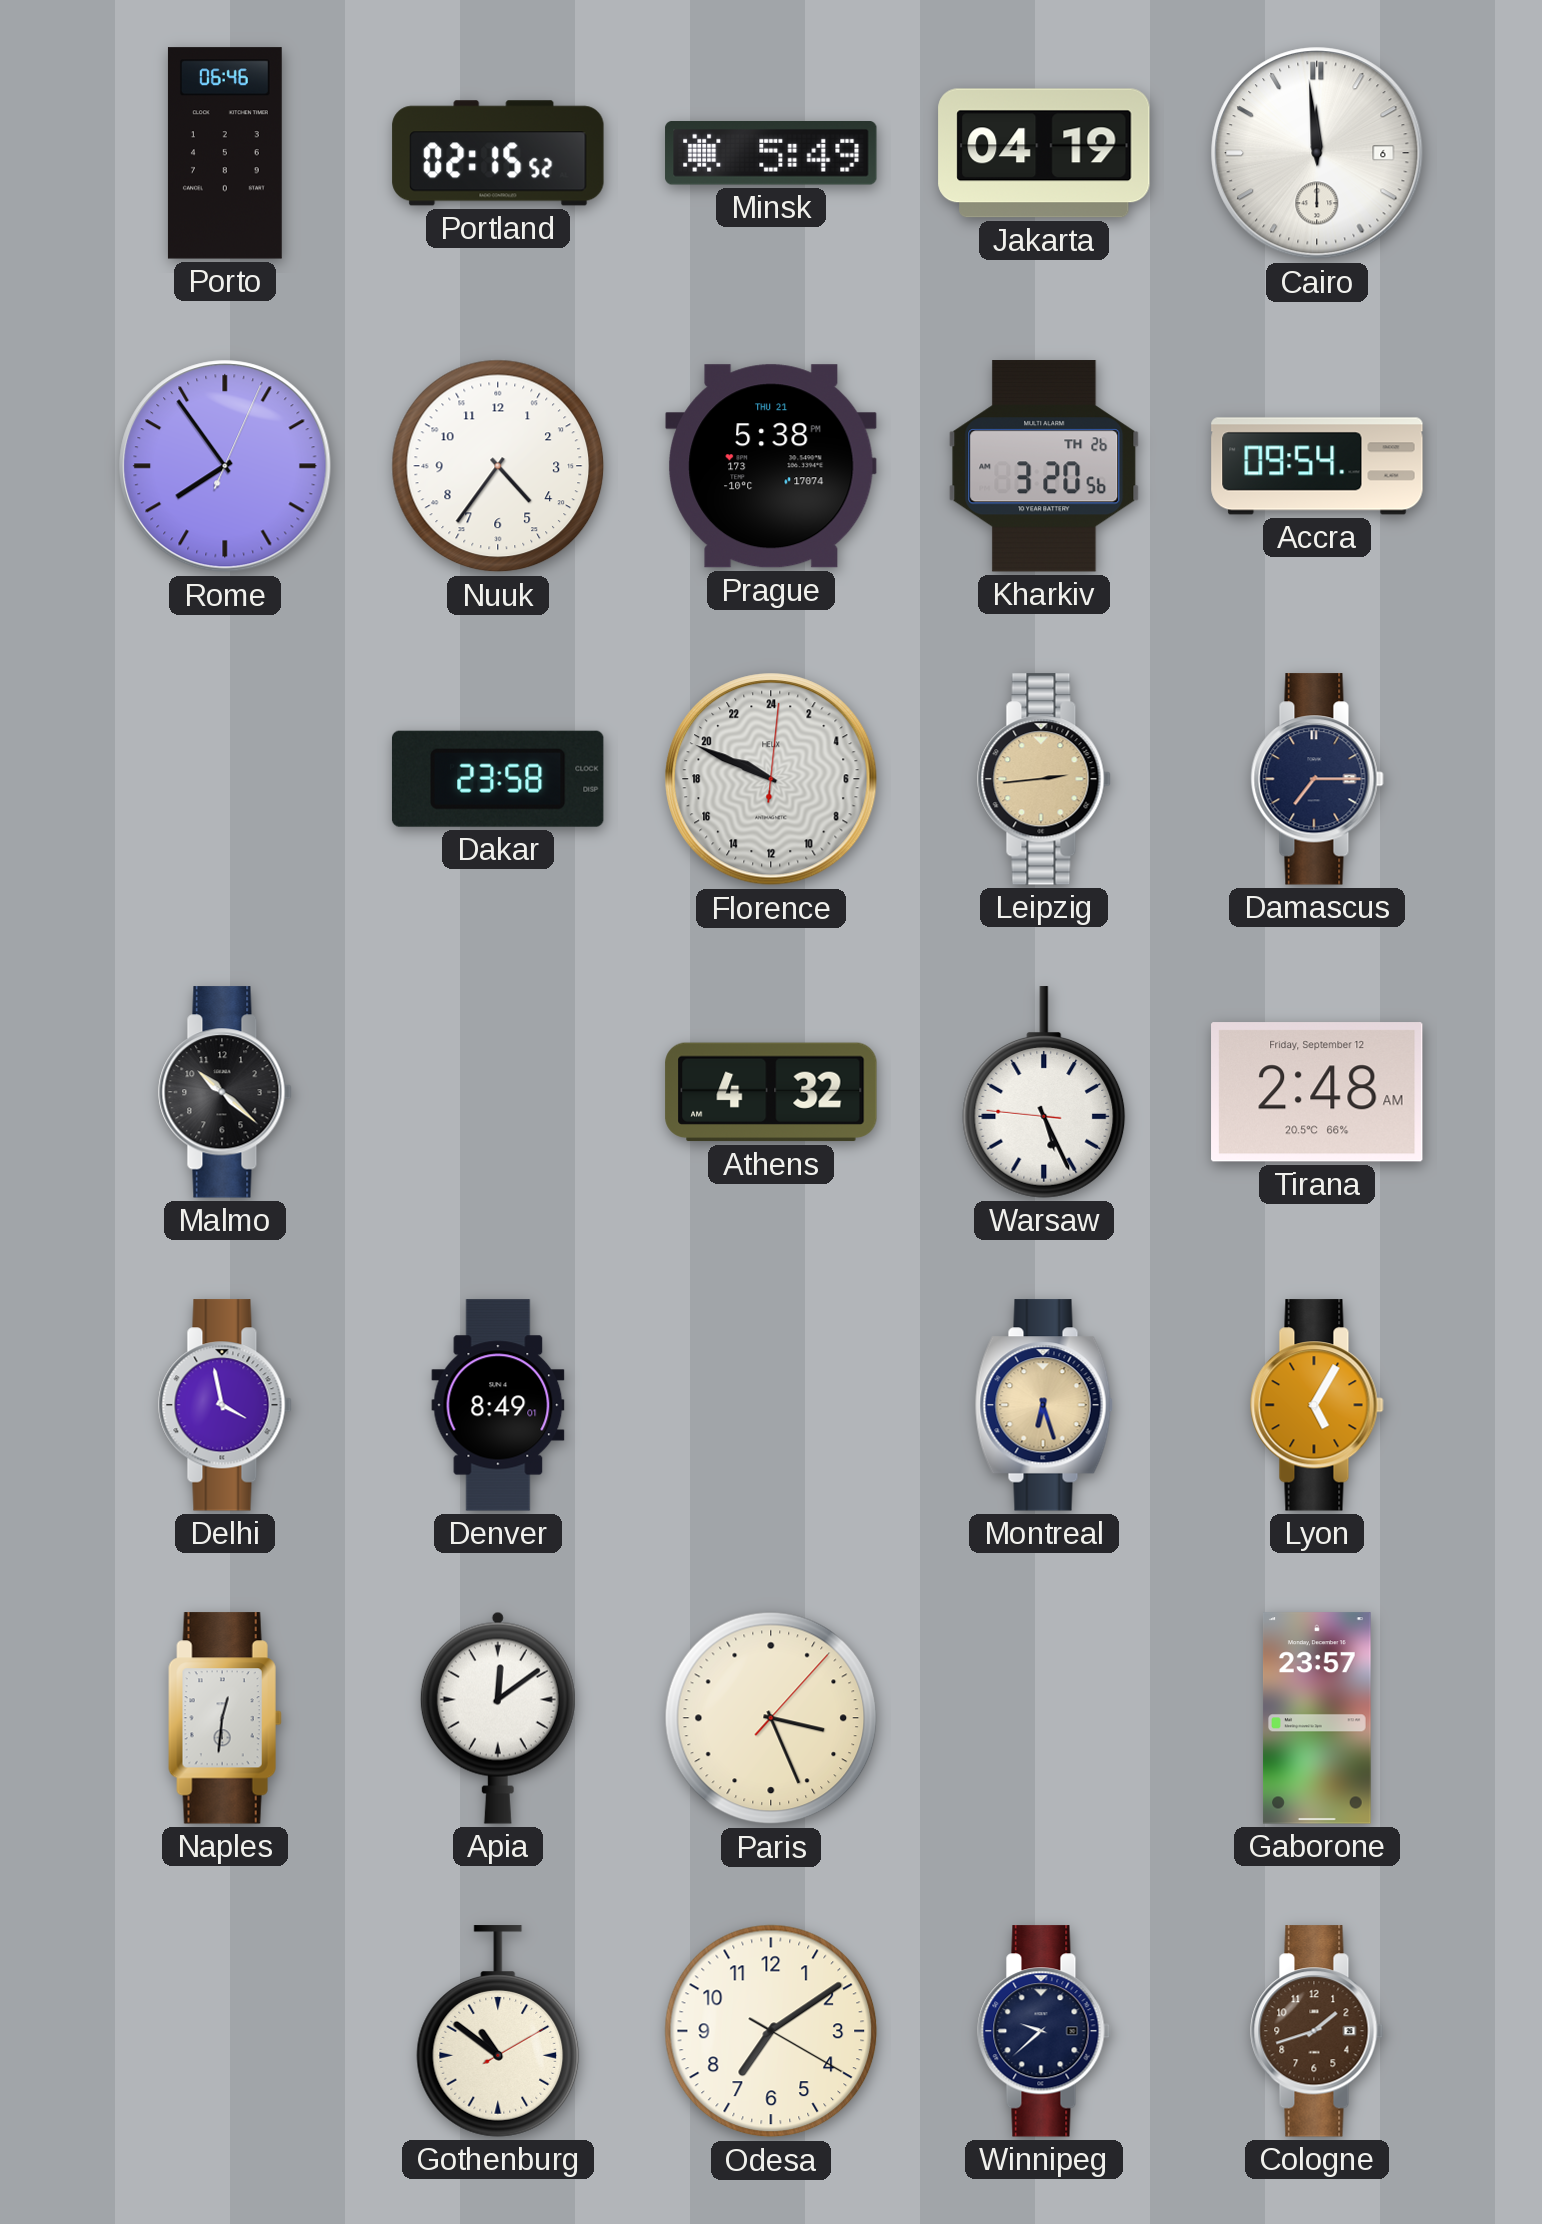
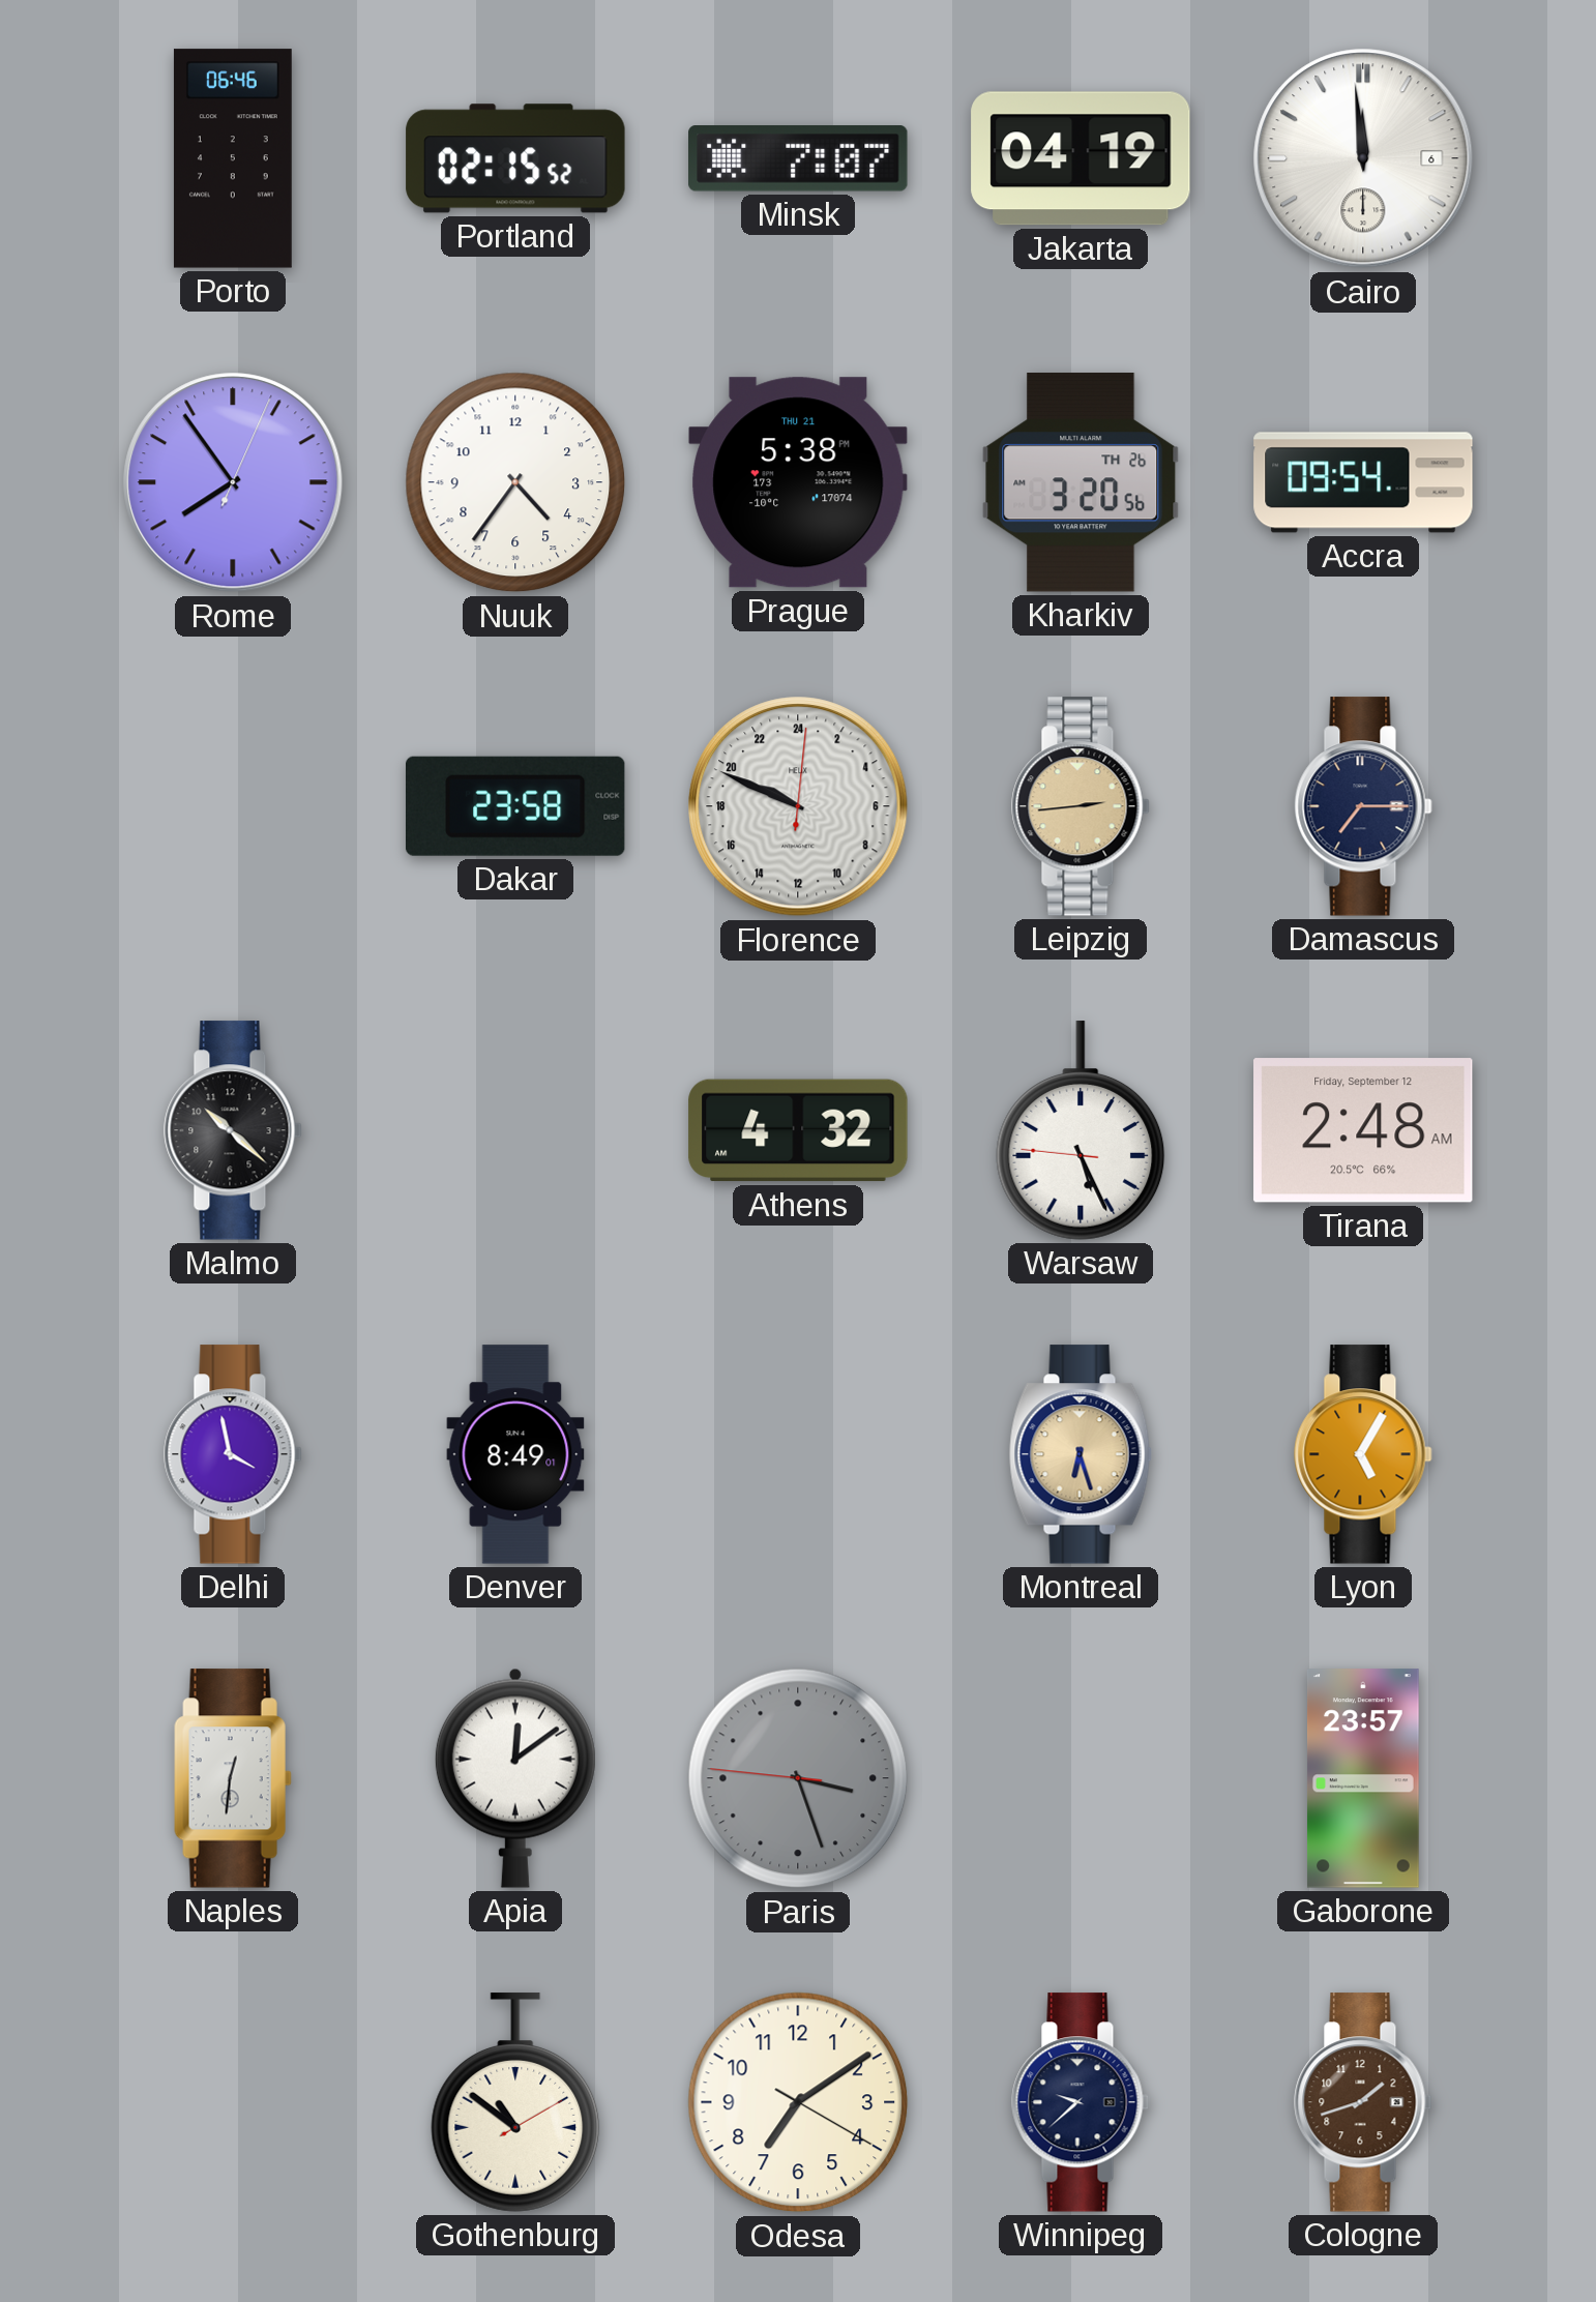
Minsk: 5:49 -> 7:07 (798, 159)
Paris: 3:26:07 -> 3:26:46 (798, 1778)
Paris dial: cream -> grey (798, 1778)
